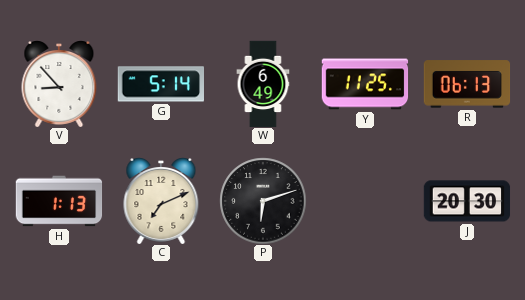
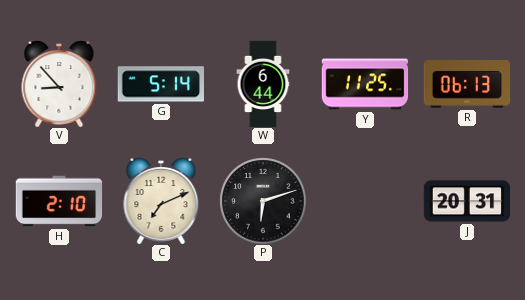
W: 6:49 -> 6:44 (263, 84)
H: 1:13 -> 2:10 (59, 201)
J: 20:30 -> 20:31 (467, 201)
